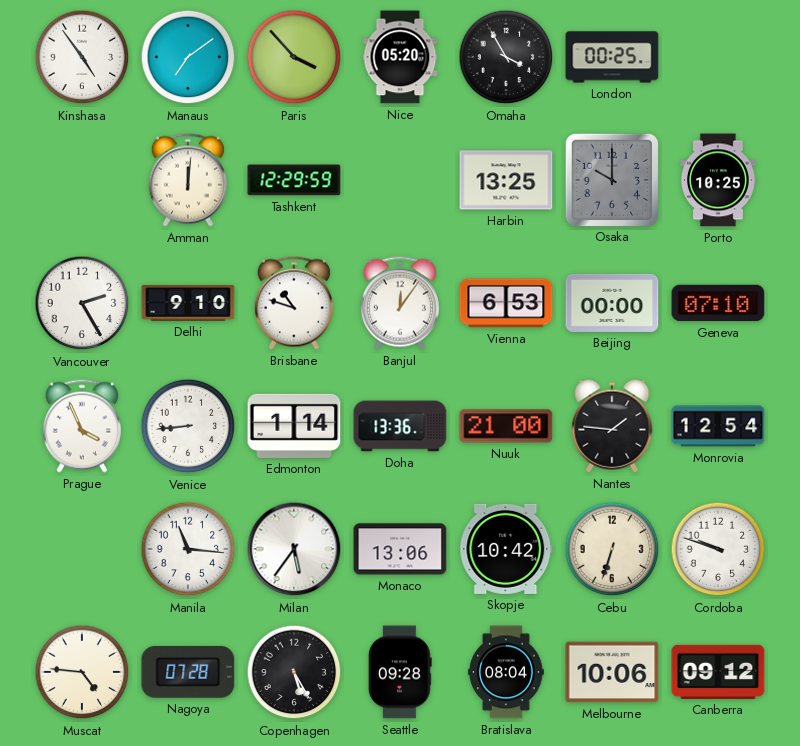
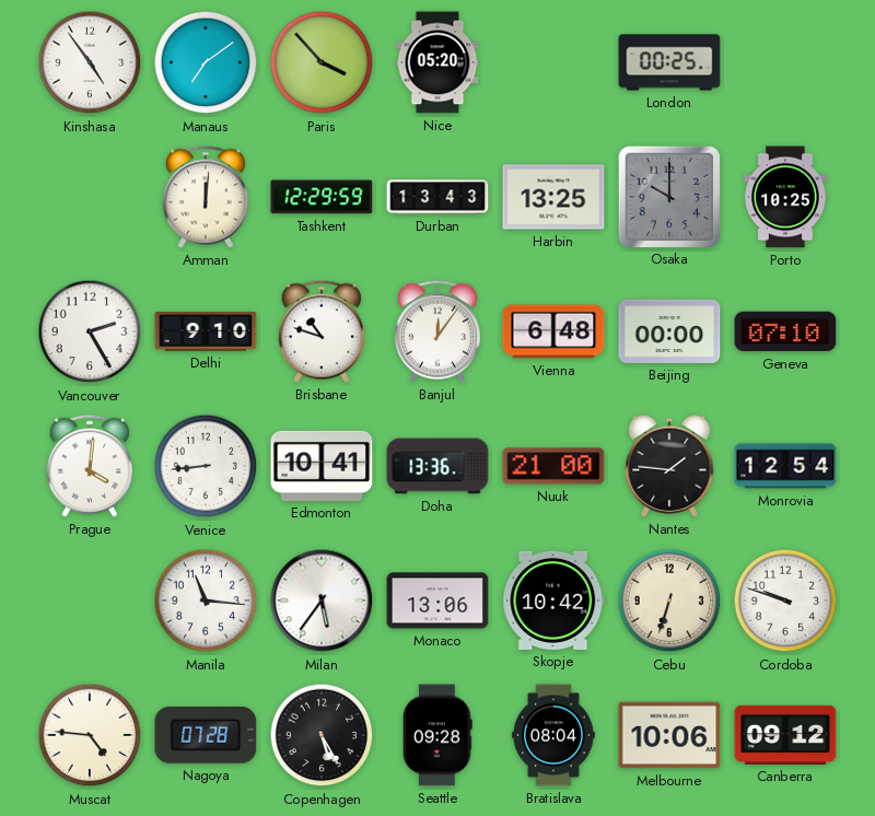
Omaha: 3:55 -> none (506, 57)
Durban: none -> 13:43 (437, 197)
Vienna: 6:53 -> 6:48 (553, 331)
Prague: 3:56 -> 4:01 (90, 466)
Edmonton: 1:14 -> 10:41 (322, 466)
